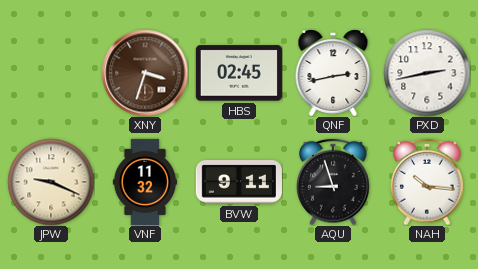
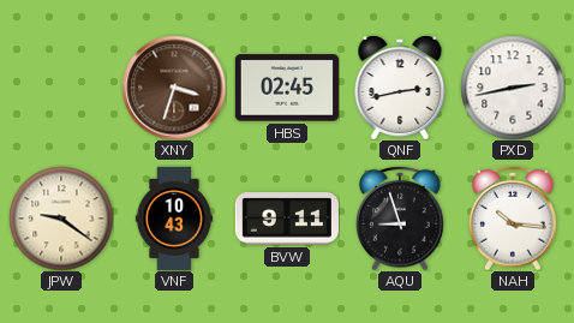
JPW: 9:19 -> 9:21 (61, 219)
VNF: 11:32 -> 10:43 (174, 219)
